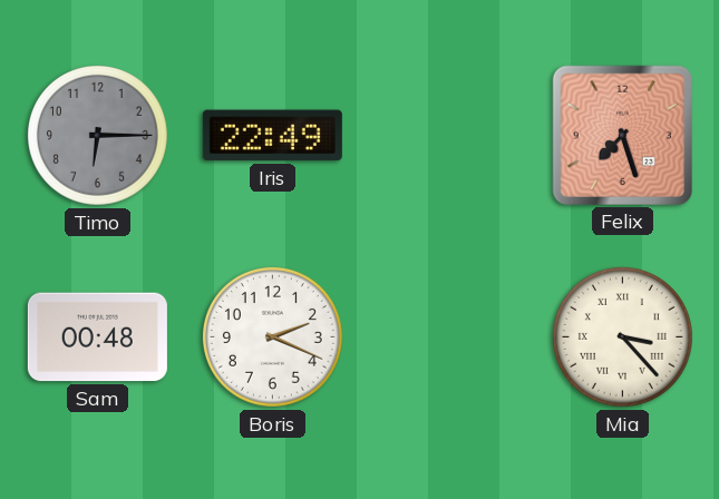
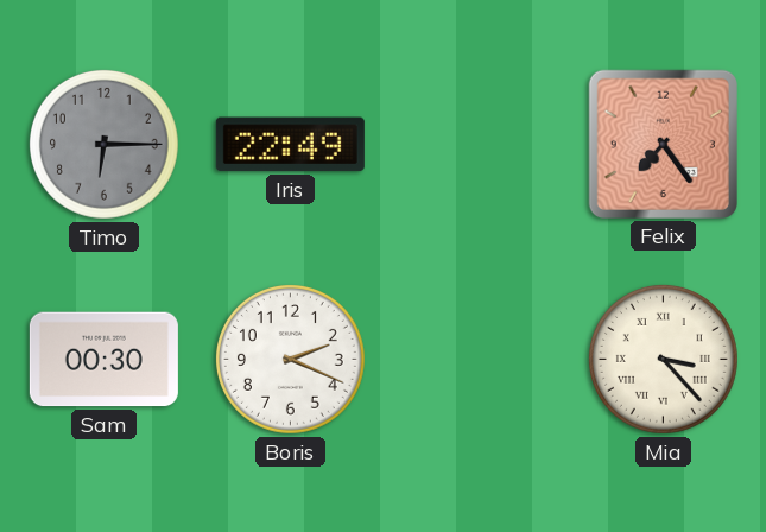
Felix: 7:27 -> 7:24 (663, 144)
Sam: 00:48 -> 00:30 (103, 360)
